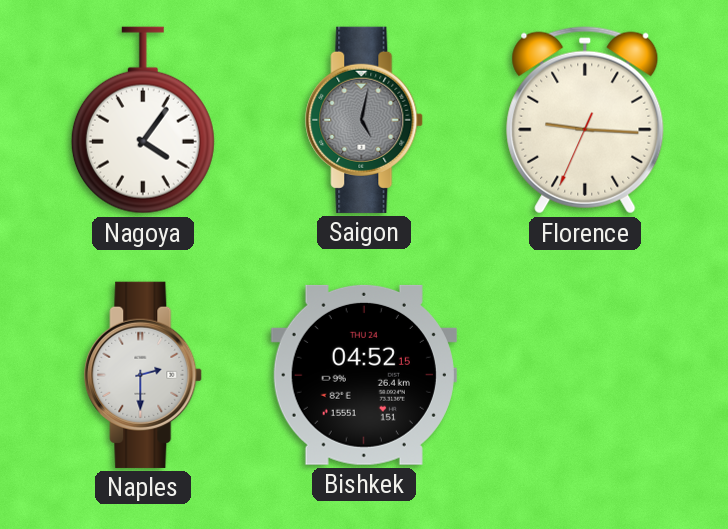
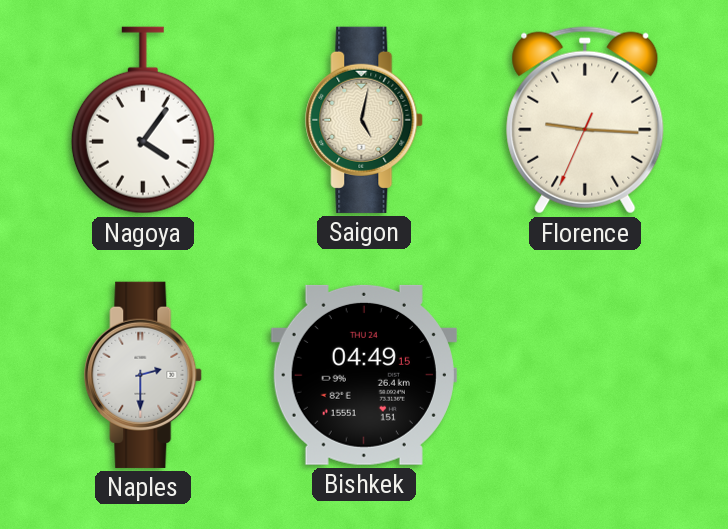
Saigon dial: grey -> cream (365, 120)
Bishkek: 04:52 -> 04:49 (364, 375)
